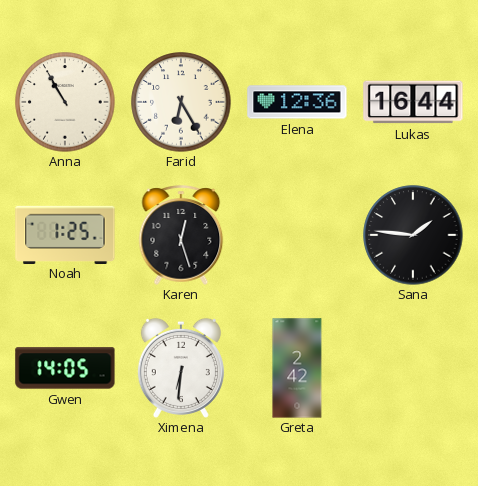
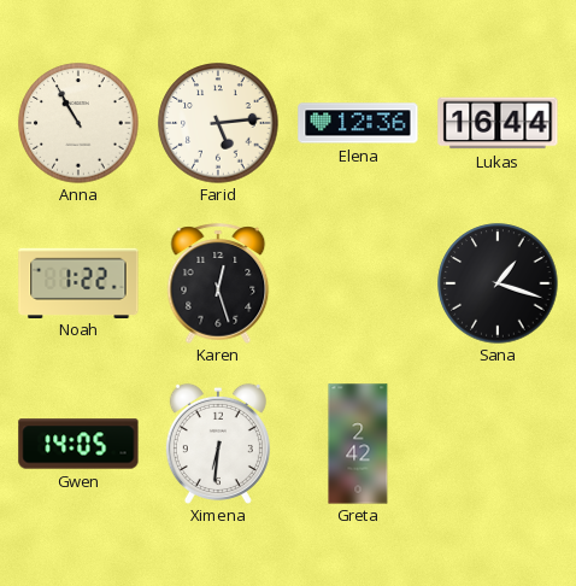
Farid: 6:25 -> 5:14 (218, 123)
Noah: 1:25 -> 1:22 (78, 282)
Sana: 1:46 -> 1:18 (498, 283)
